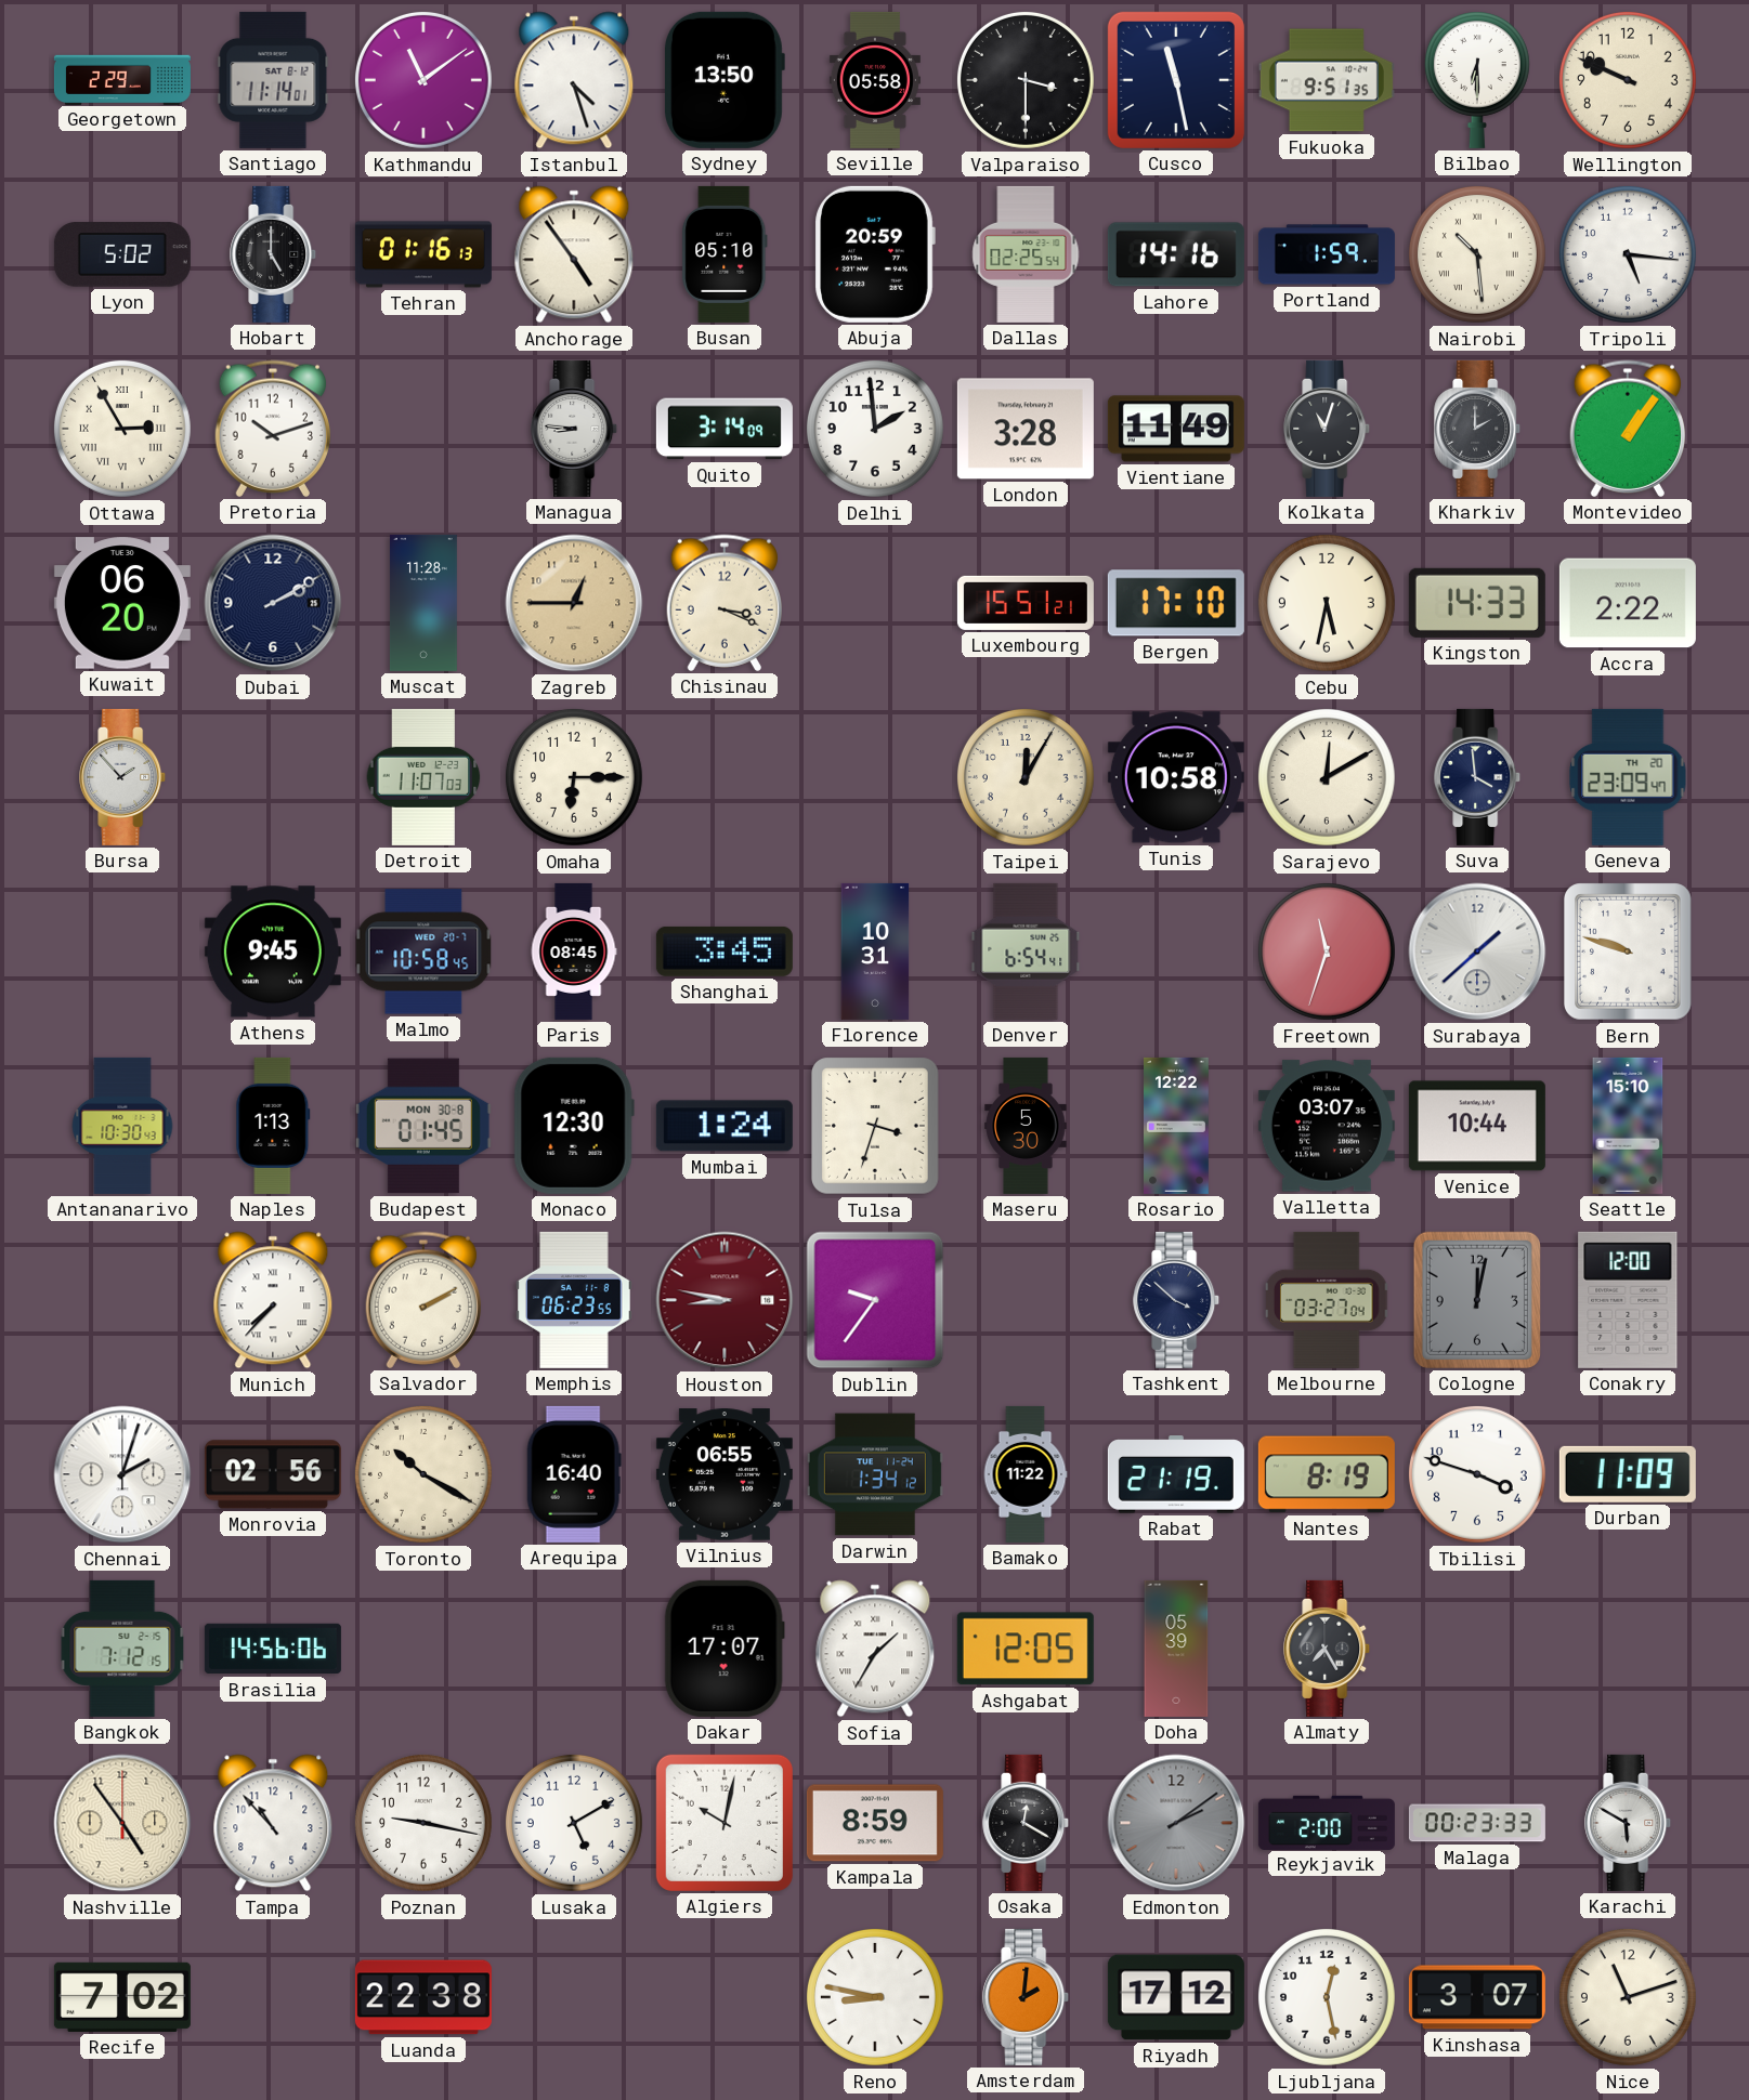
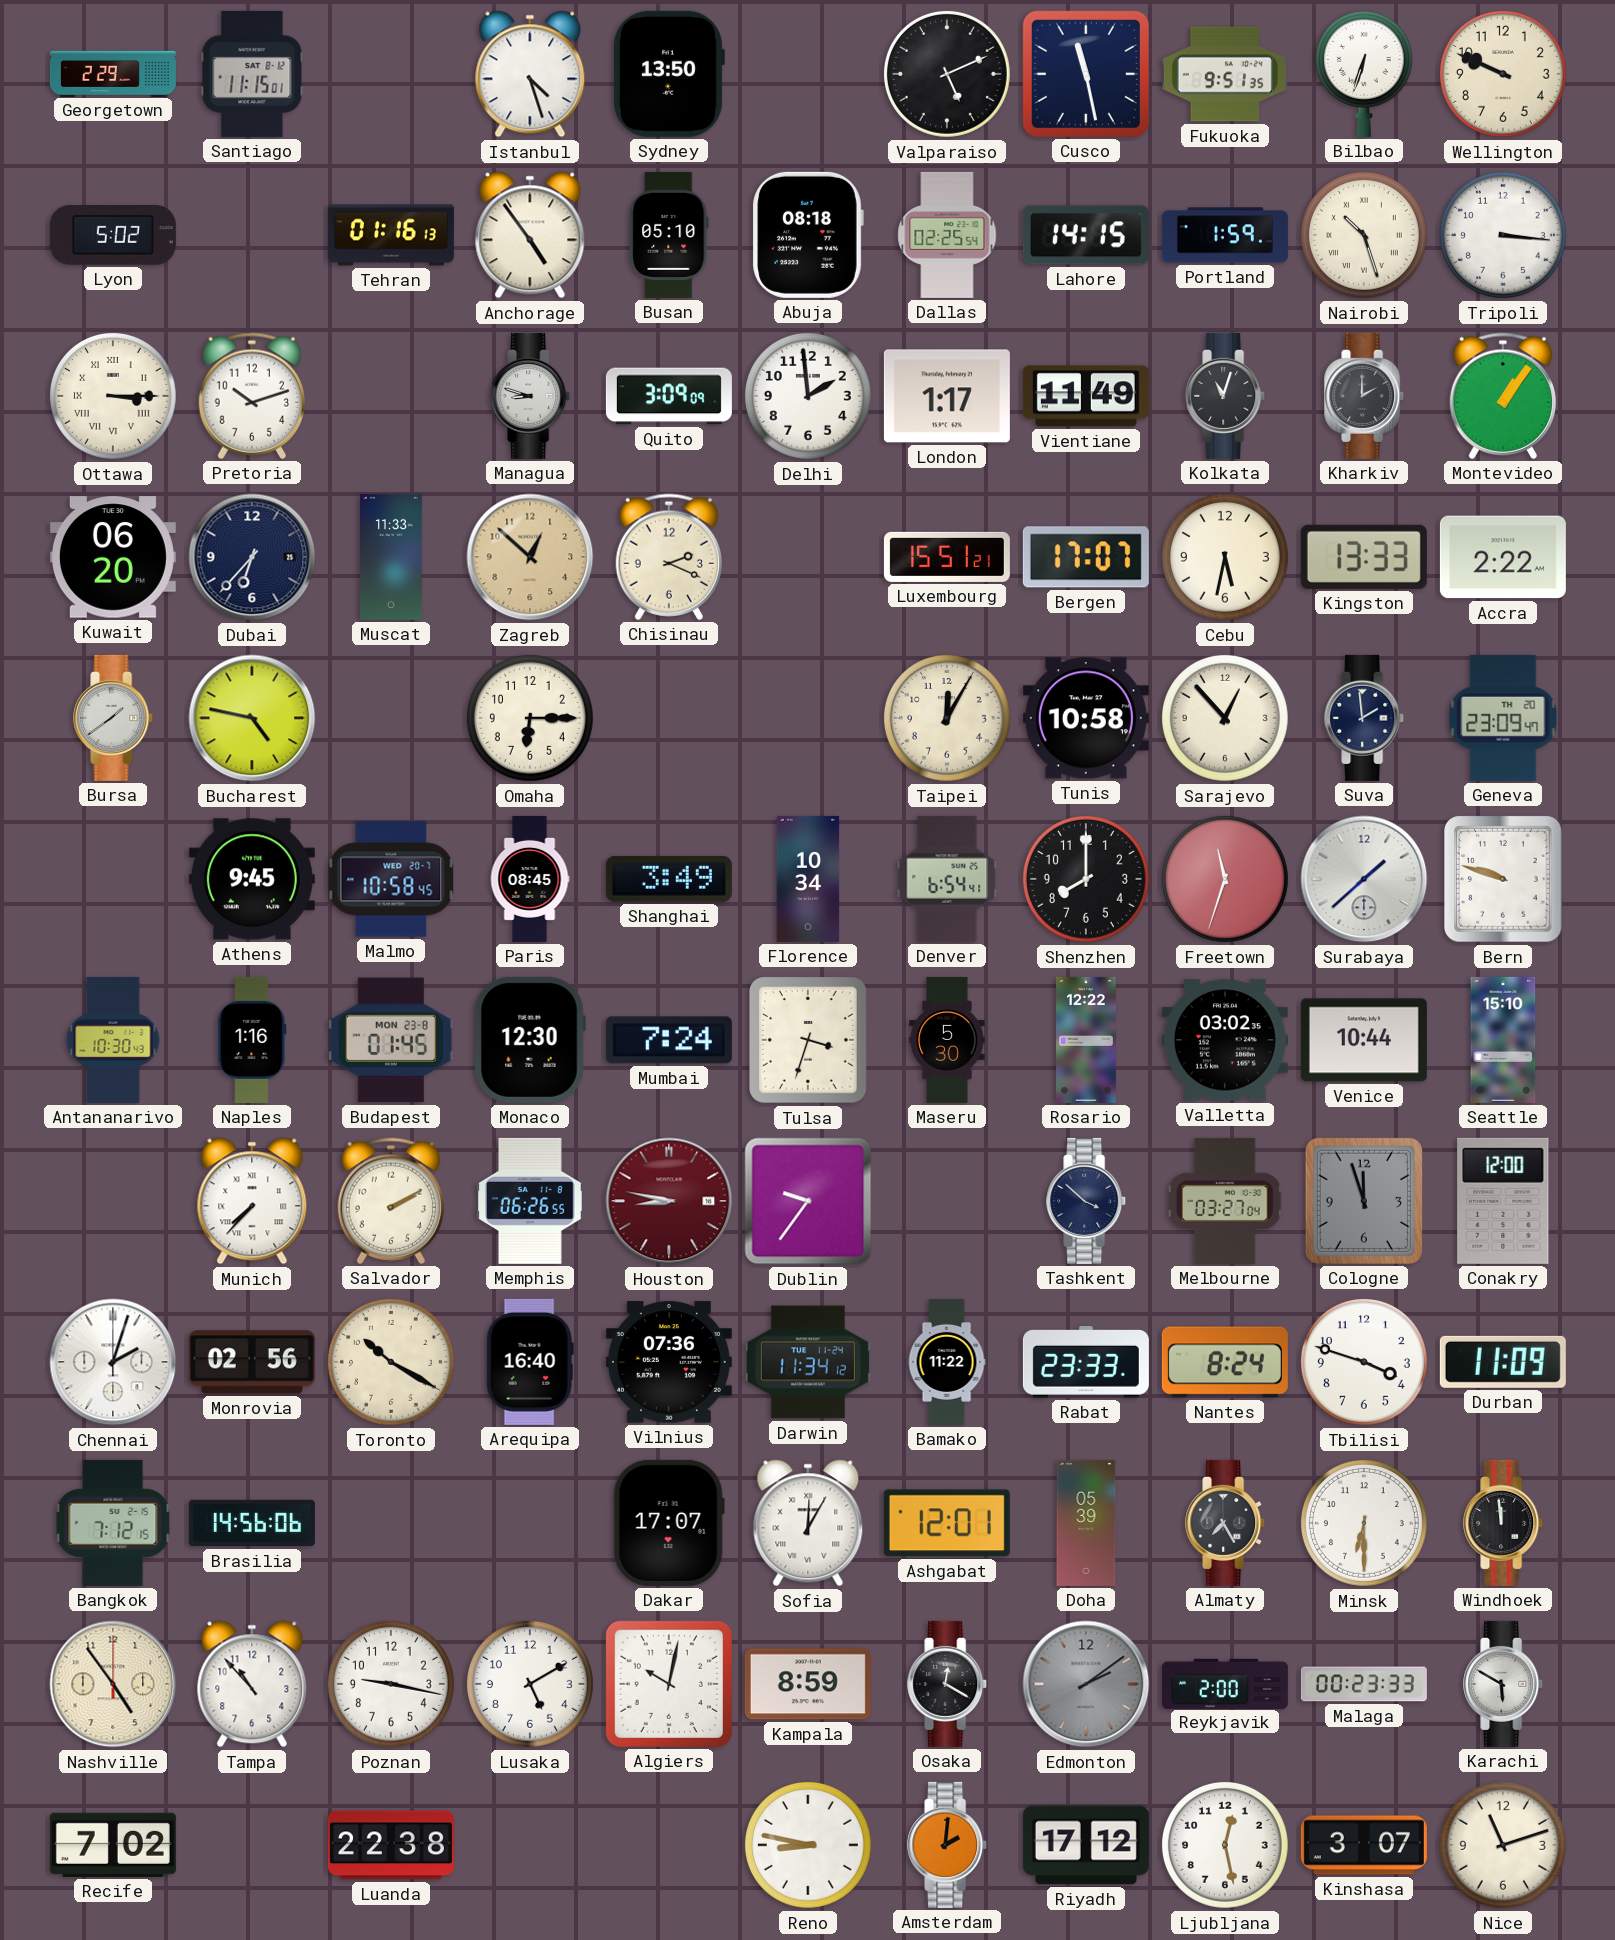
Santiago: 11:14 -> 11:15 (252, 74)
Kathmandu: 11:09 -> none (423, 80)
Seville: 05:58 -> none (875, 80)
Valparaiso: 3:30 -> 5:11 (947, 74)
Bilbao: 6:30 -> 6:33 (1364, 74)
Hobart: 5:00 -> none (274, 254)
Abuja: 20:59 -> 08:18 (808, 235)
Lahore: 14:16 -> 14:15 (1086, 235)
Nairobi: 10:29 -> 10:27 (1364, 235)
Tripoli: 5:16 -> 3:16 (1503, 235)
Ottawa: 2:55 -> 3:15 (113, 396)
Managua: 8:46 -> 8:48 (531, 396)
Quito: 3:14 -> 3:09 (669, 396)
London: 3:28 -> 1:17 (947, 396)
Dubai: 2:10 -> 6:37 (252, 557)
Muscat: 11:28 -> 11:33 (391, 557)
Zagreb: 12:45 -> 12:52 (530, 557)
Chisinau: 3:19 -> 2:19 (668, 557)
Bergen: 17:10 -> 17:07 (1086, 557)
Kingston: 14:33 -> 13:33 (1364, 557)
Bursa: 1:53 -> 1:39 (114, 718)
Bucharest: none -> 4:47 (252, 718)
Detroit: 11:07 -> none (423, 777)
Sarajevo: 12:10 -> 12:53 (1225, 718)
Suva: 3:59 -> 1:59 (1365, 718)
Shanghai: 3:45 -> 3:49 (669, 879)
Florence: 10:31 -> 10:34 (808, 879)
Shenzhen: none -> 8:00 (1086, 879)
Naples: 1:13 -> 1:16 (252, 1040)
Budapest date: MON 30-8 -> MON 23-8 (391, 1040)
Mumbai: 1:24 -> 7:24 (669, 1040)
Valletta: 03:07 -> 03:02 (1225, 1040)
Memphis: 06:23 -> 06:26 (531, 1201)
Cologne: 12:02 -> 11:57 (1364, 1201)
Vilnius: 06:55 -> 07:36 (669, 1362)
Darwin: 1:34 -> 11:34 (808, 1362)
Rabat: 21:19 -> 23:33 (1086, 1362)
Nantes: 8:19 -> 8:24 (1225, 1362)
Sofia: 1:35 -> 12:05 (808, 1523)
Ashgabat: 12:05 -> 12:01 (947, 1523)
Minsk: none -> 6:30 (1364, 1523)
Windhoek: none -> 11:59 (1504, 1523)
